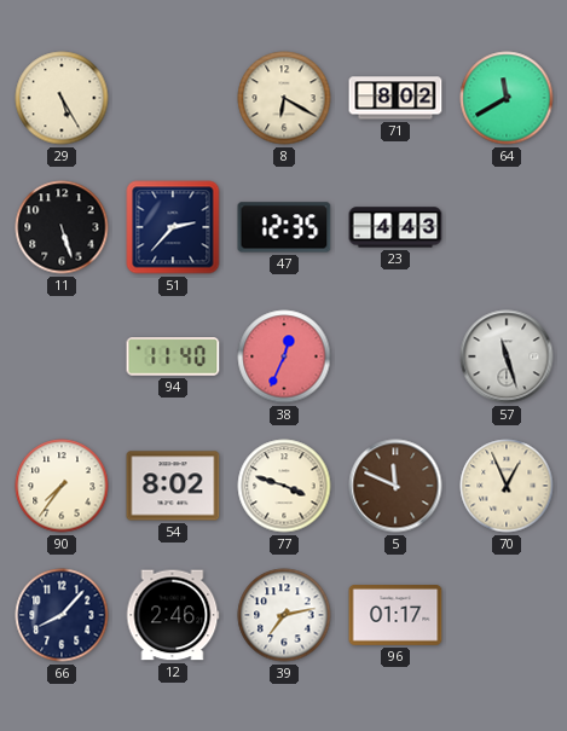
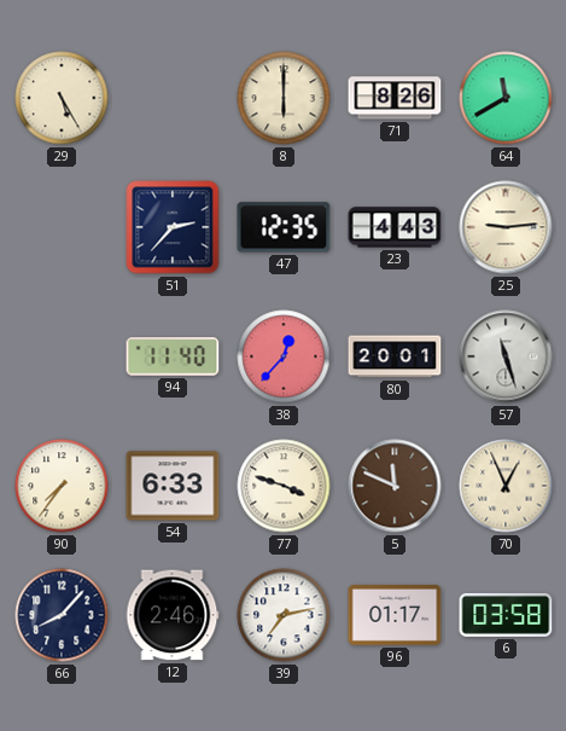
8: 6:20 -> 6:00 (284, 98)
71: 8:02 -> 8:26 (395, 98)
11: 5:27 -> none (62, 227)
25: none -> 9:14 (506, 227)
38: 12:34 -> 12:37 (284, 356)
80: none -> 20:01 (395, 356)
54: 8:02 -> 6:33 (173, 486)
6: none -> 03:58 (506, 615)
